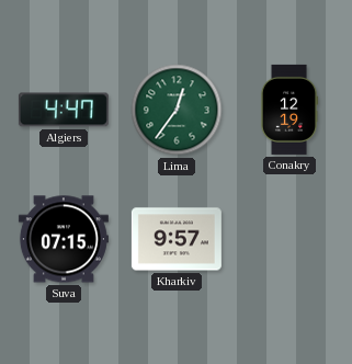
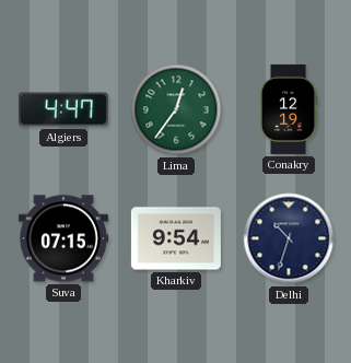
Kharkiv: 9:57 -> 9:54 (176, 238)
Delhi: none -> 10:33 (289, 238)
